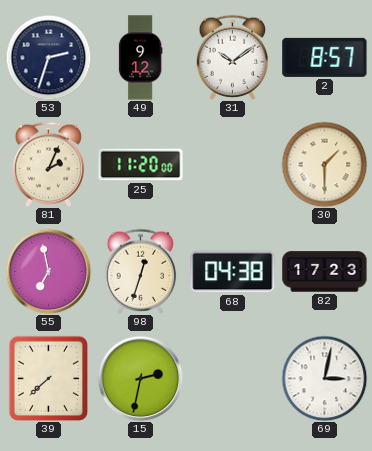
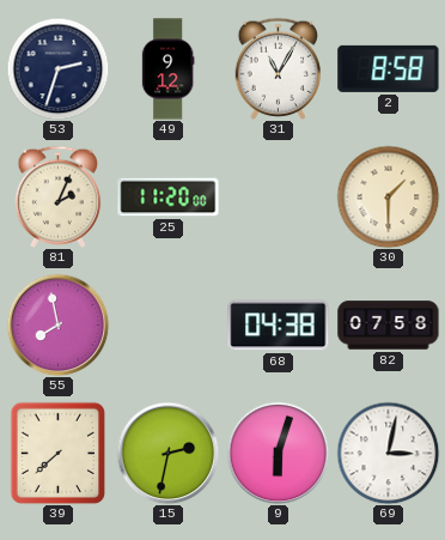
31: 10:09 -> 11:05 (279, 68)
2: 8:57 -> 8:58 (389, 68)
55: 6:58 -> 7:58 (57, 324)
98: 12:33 -> none (141, 271)
82: 17:23 -> 07:58 (389, 326)
9: none -> 6:03 (278, 453)
